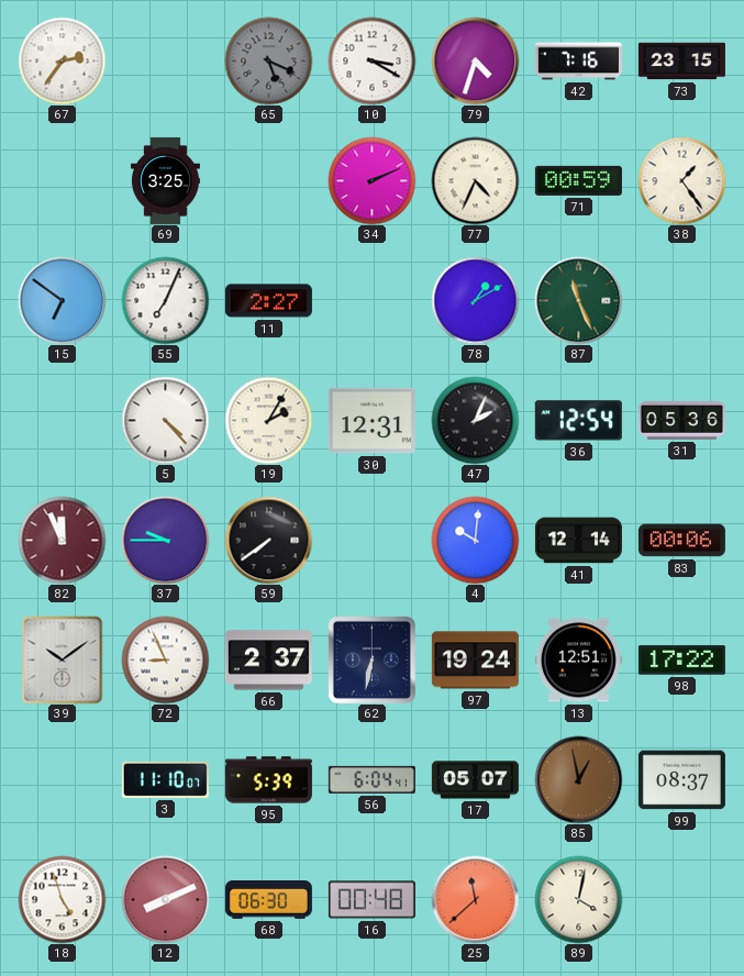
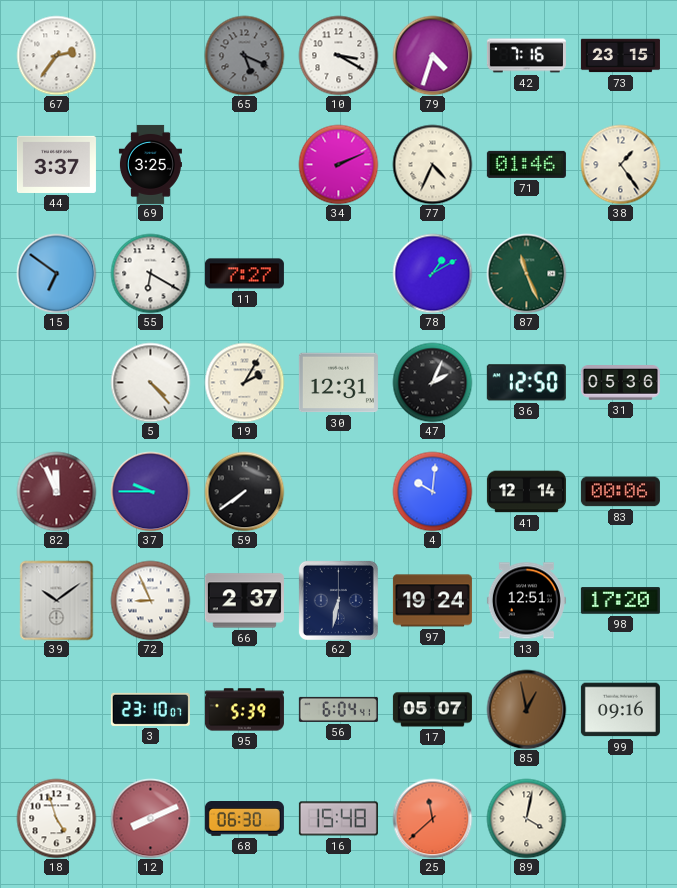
44: none -> 3:37 (56, 164)
71: 00:59 -> 01:46 (526, 164)
55: 7:04 -> 6:20 (150, 273)
11: 2:27 -> 7:27 (244, 274)
36: 12:54 -> 12:50 (526, 383)
98: 17:22 -> 17:20 (620, 601)
3: 11:10 -> 23:10 (150, 709)
99: 08:37 -> 09:16 (620, 710)
16: 00:48 -> 15:48 (338, 819)
